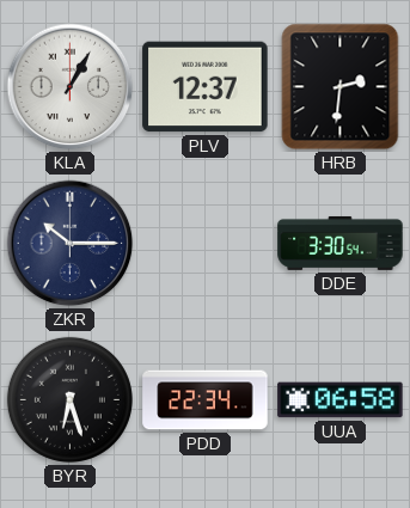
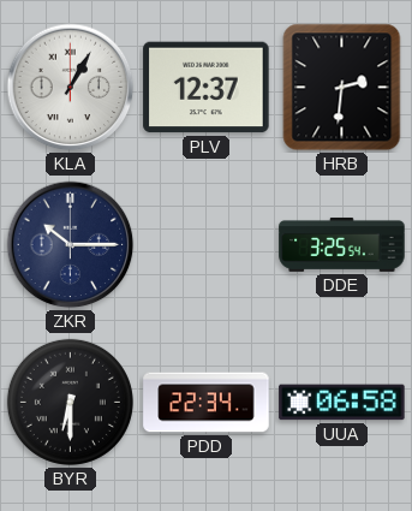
DDE: 3:30 -> 3:25 (342, 245)
BYR: 6:27 -> 6:30 (70, 402)
